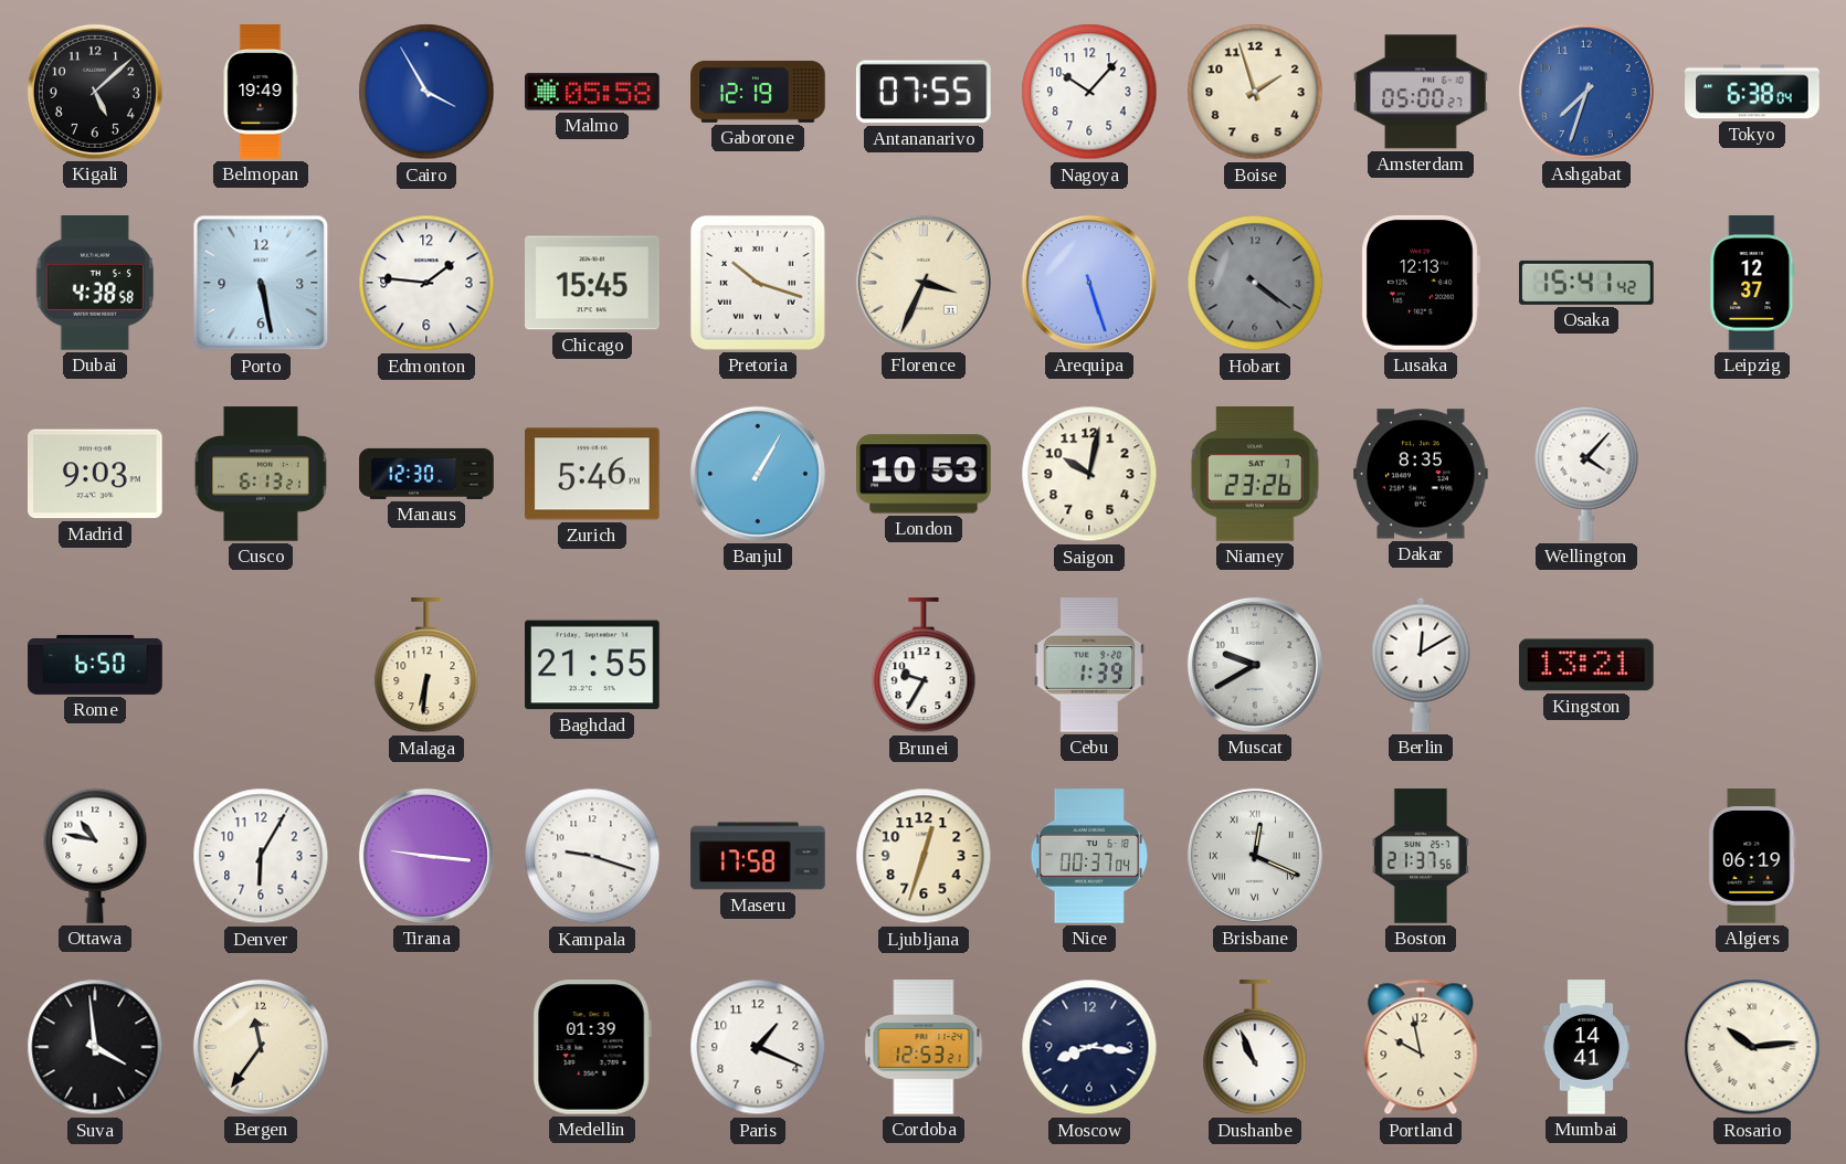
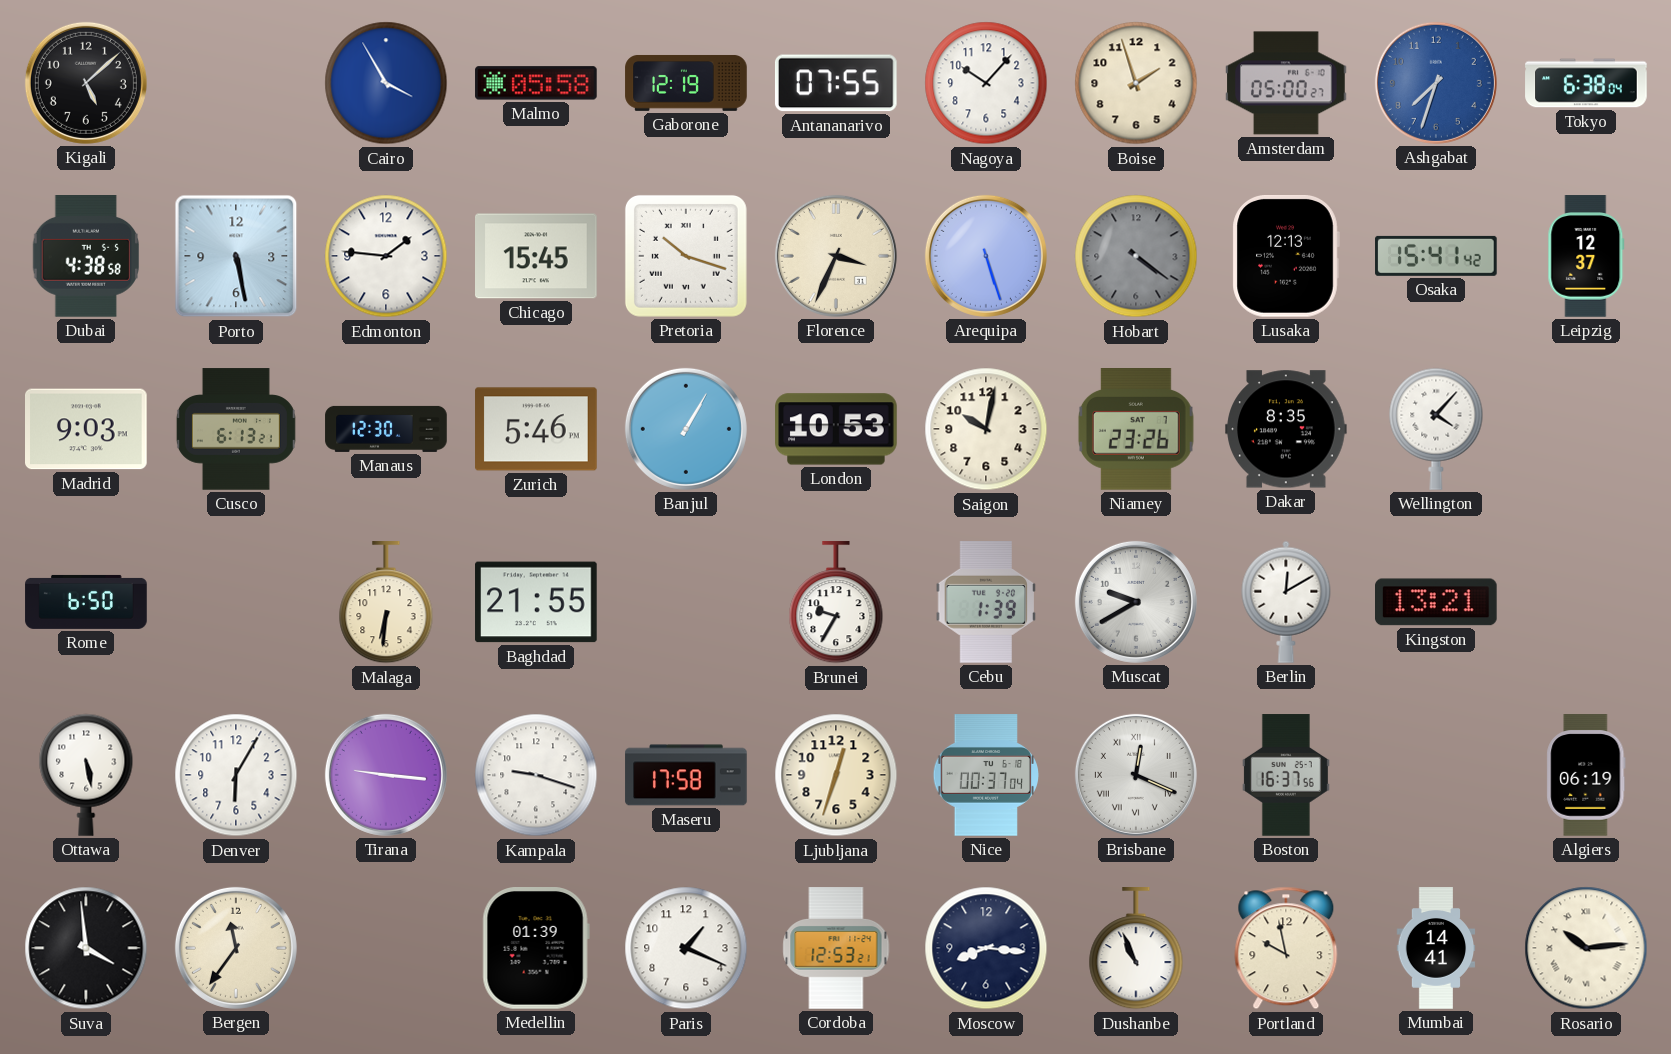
Belmopan: 19:49 -> none (261, 92)
Ottawa: 10:47 -> 5:28 (86, 775)
Boston: 21:37 -> 16:37 (1286, 775)
